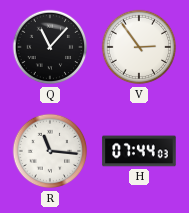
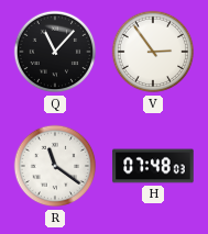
R: 11:16 -> 11:21 (55, 166)
H: 07:44 -> 07:48 (153, 166)
